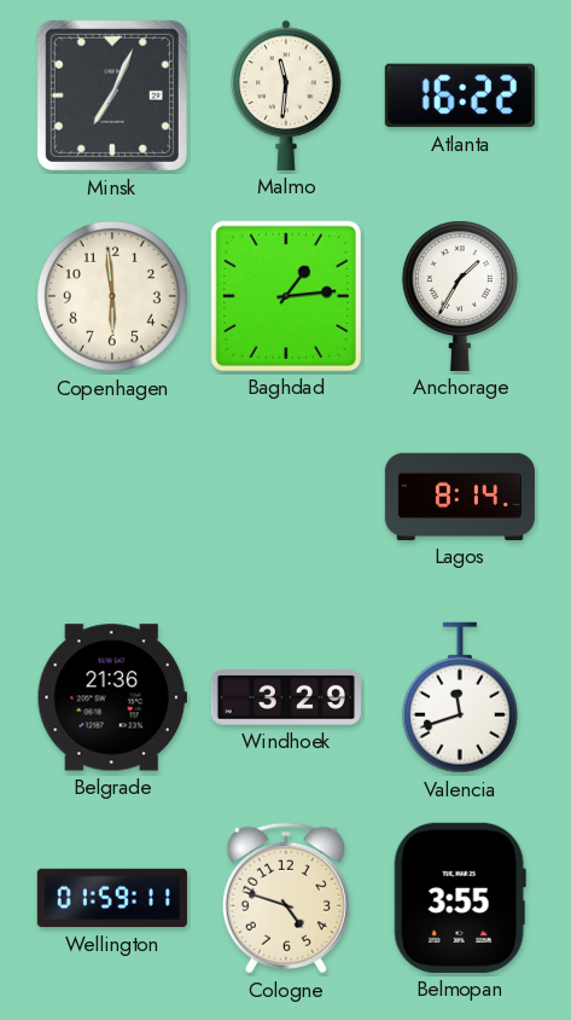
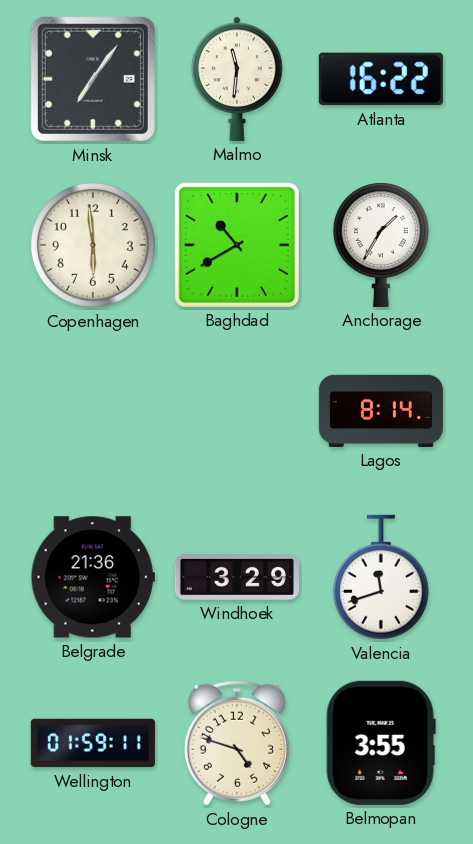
Minsk: 7:04 -> 7:06 (93, 79)
Baghdad: 1:14 -> 10:40 (237, 245)
